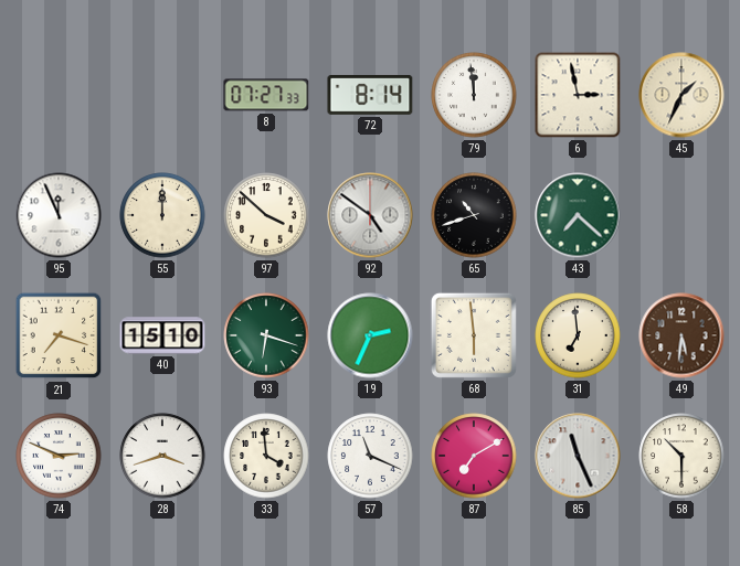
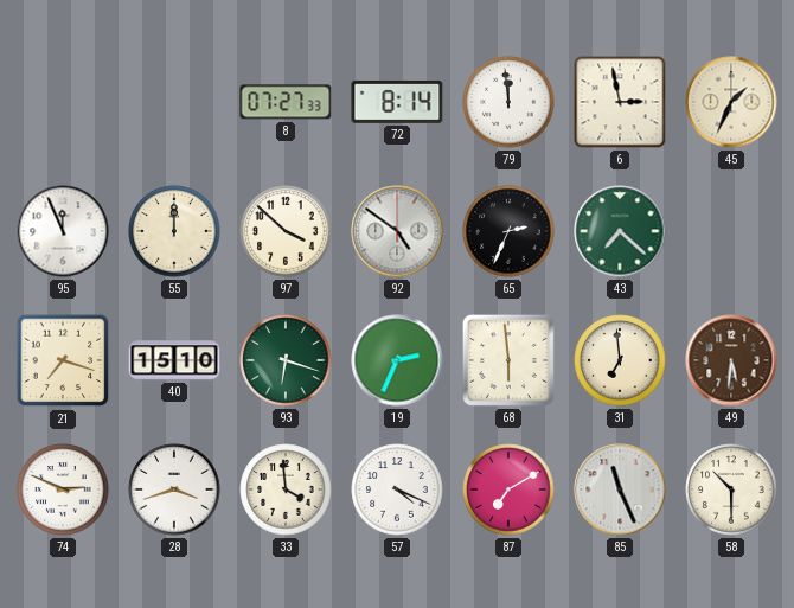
65: 10:42 -> 2:34 (508, 231)
57: 11:19 -> 4:19 (397, 489)
